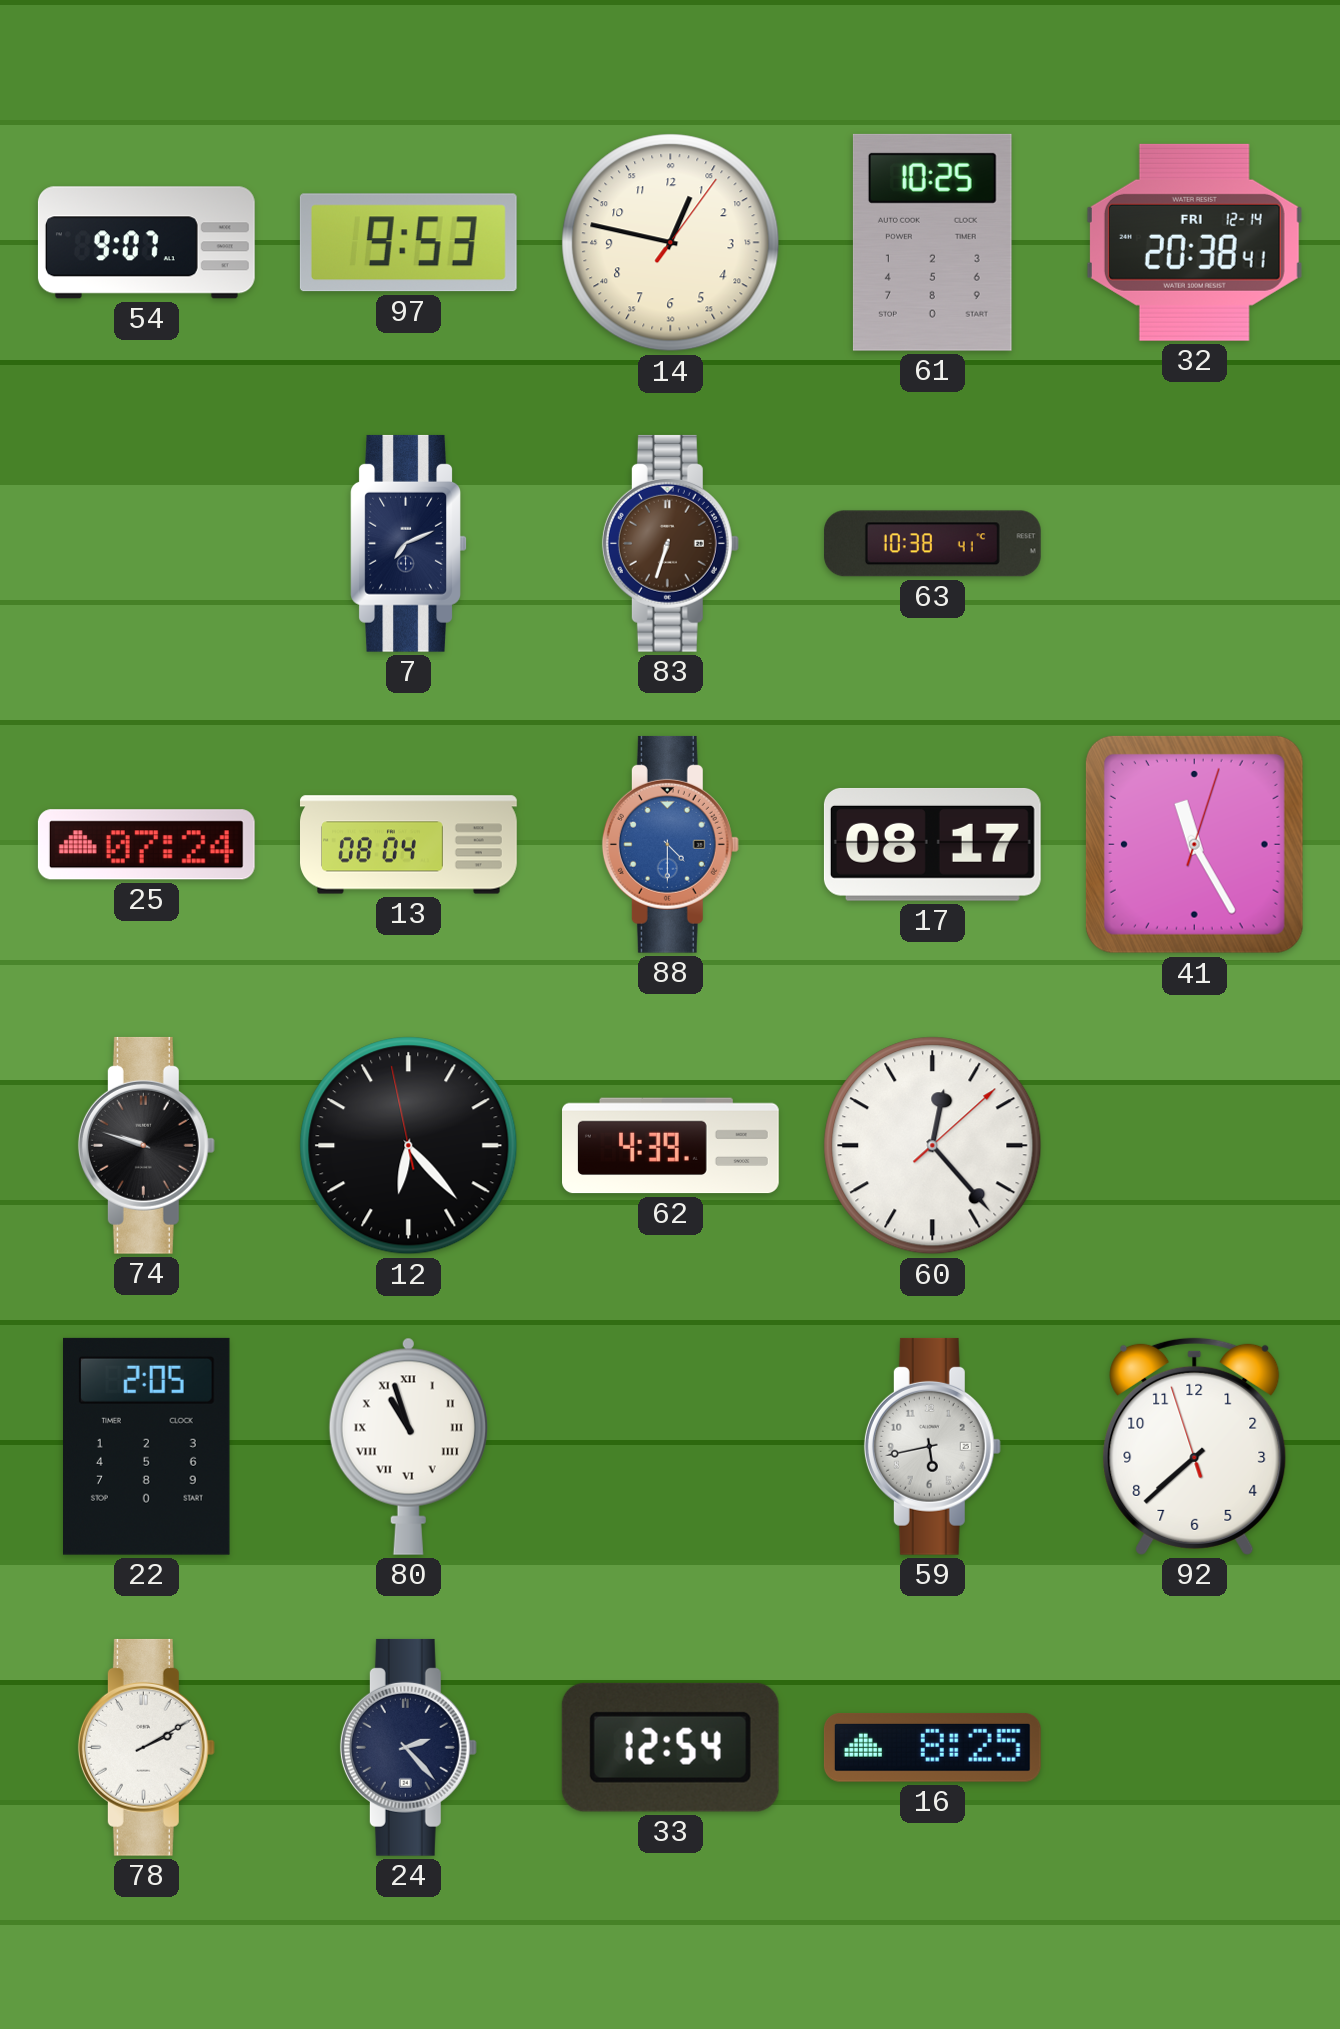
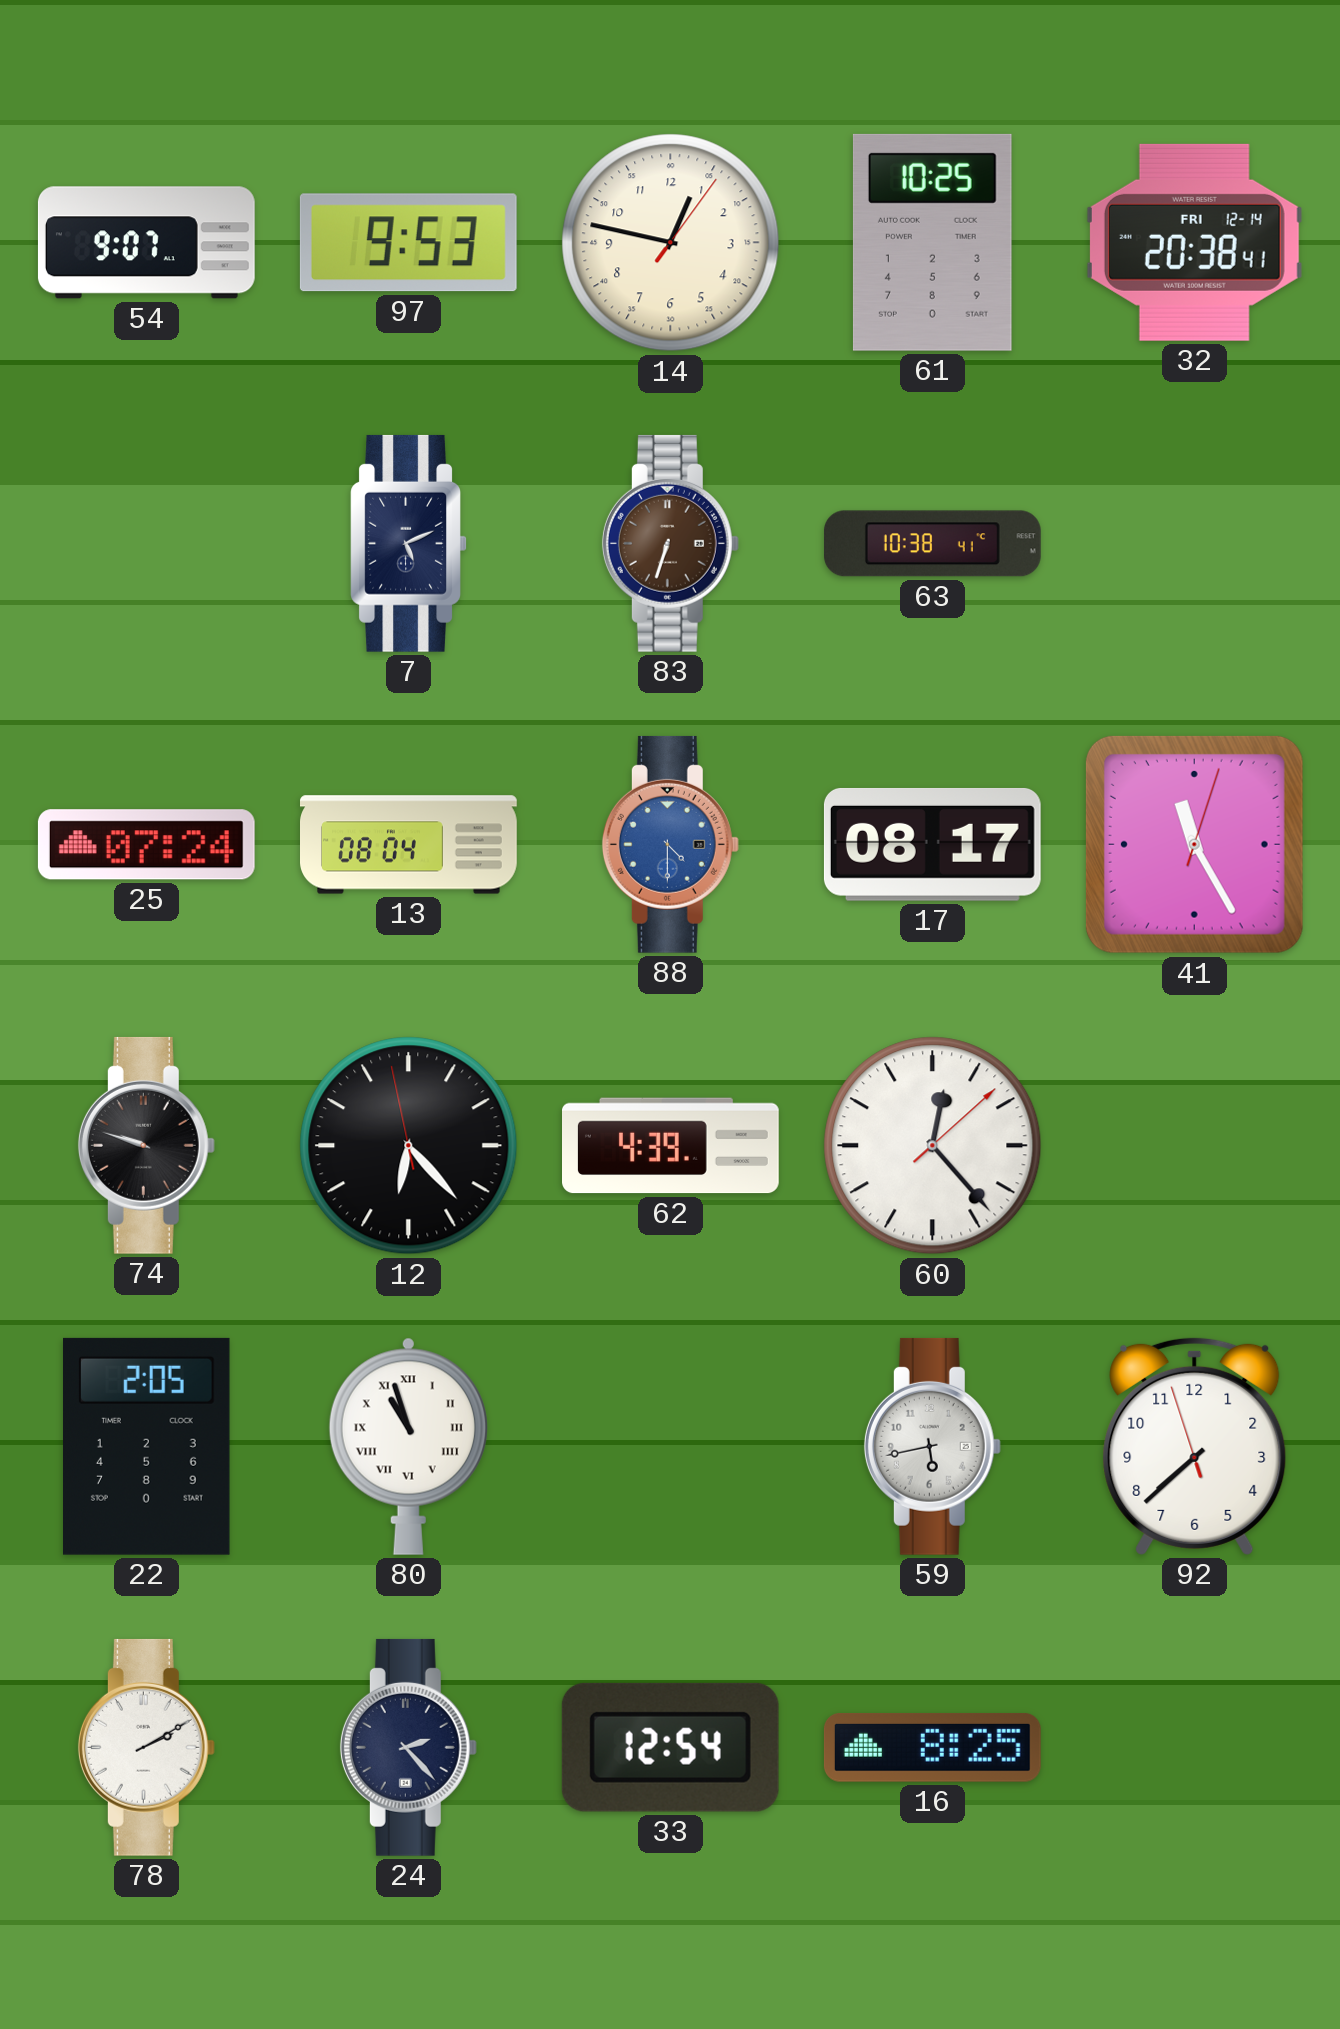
7: 7:11 -> 5:11 (409, 543)
